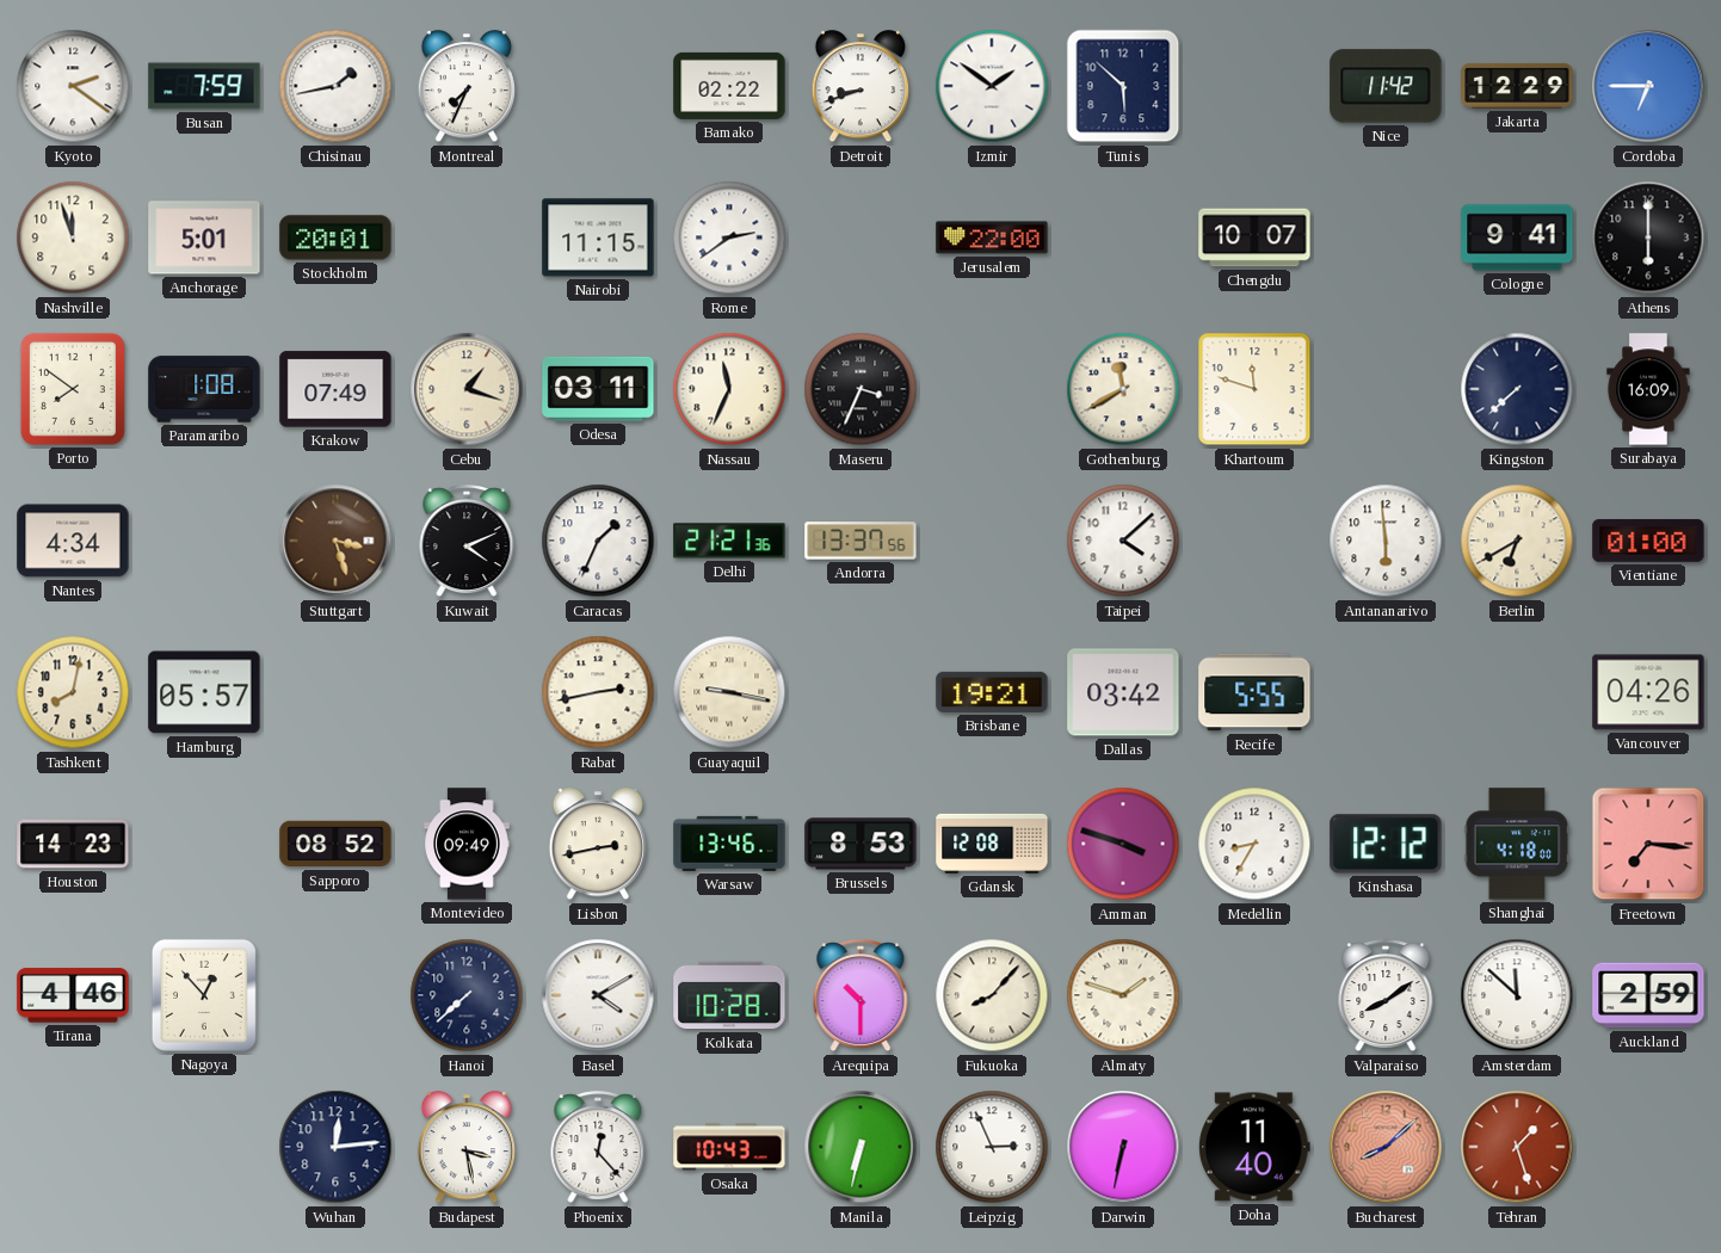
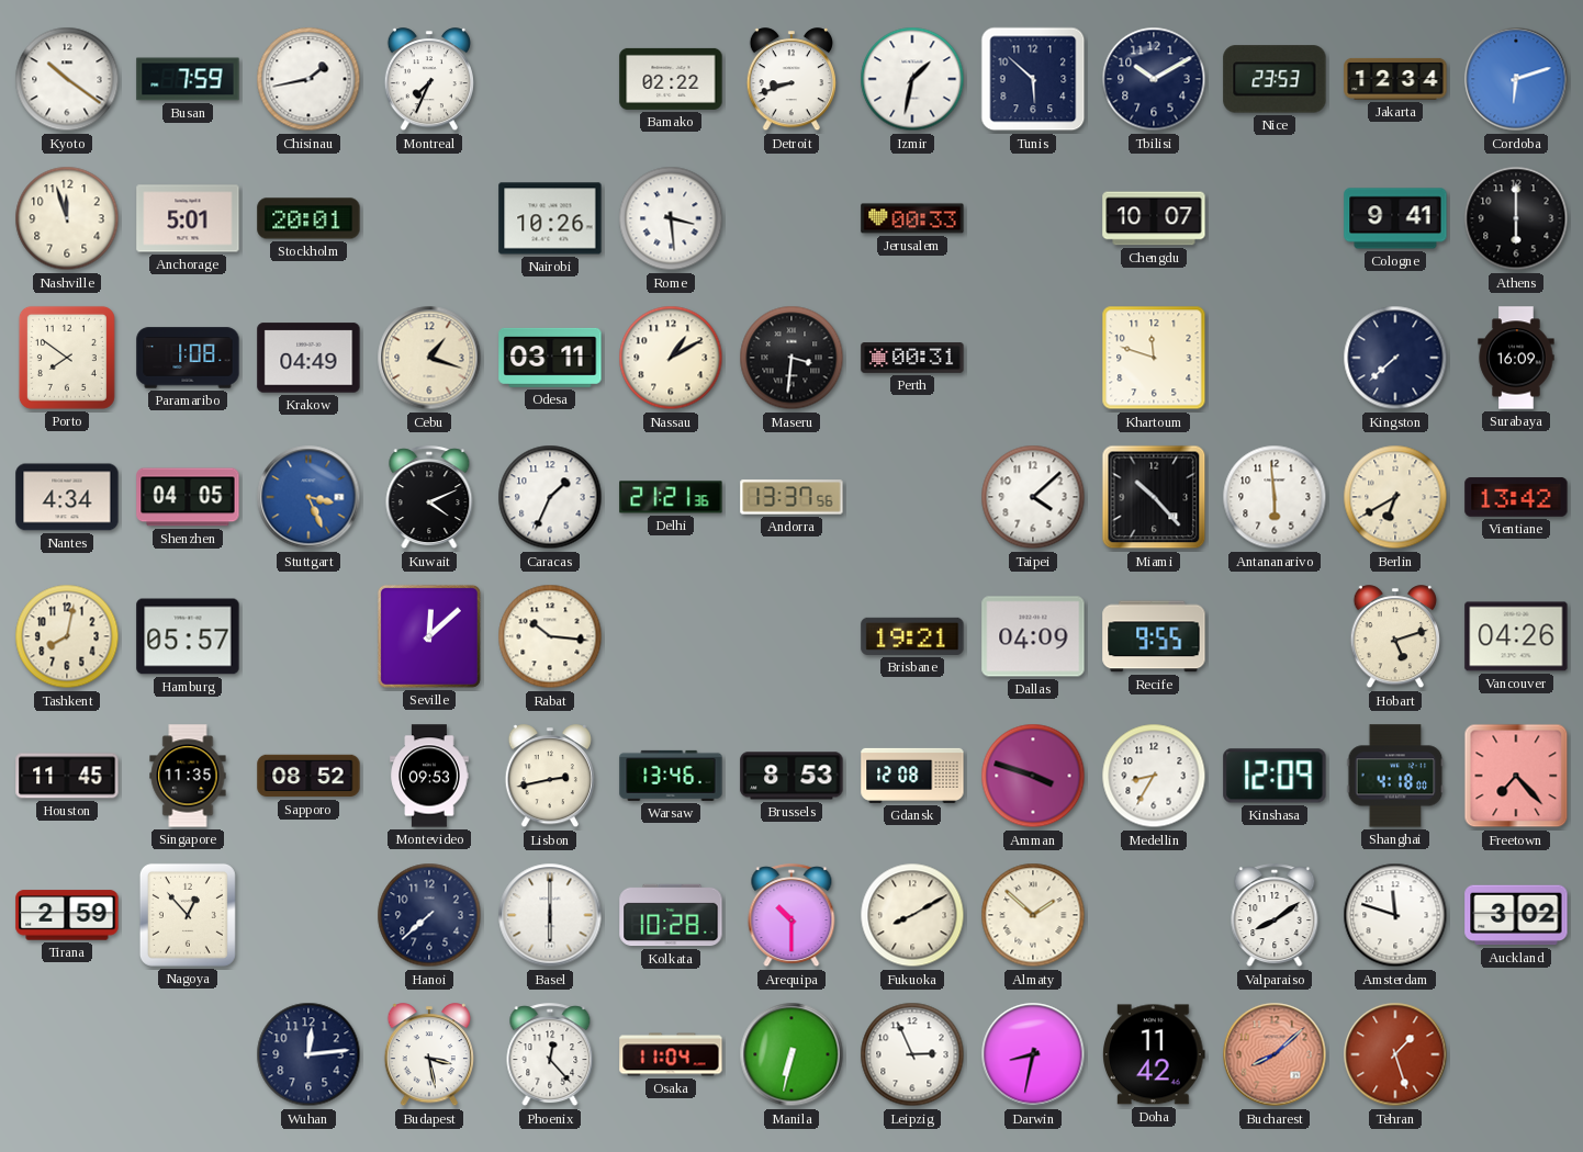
Kyoto: 2:21 -> 10:21 (67, 79)
Izmir: 1:51 -> 1:32 (912, 79)
Tbilisi: none -> 10:10 (1154, 79)
Nice: 11:42 -> 23:53 (1275, 79)
Jakarta: 12:29 -> 12:34 (1395, 79)
Cordoba: 6:45 -> 6:12 (1516, 79)
Nairobi: 11:15 -> 10:26 (550, 218)
Rome: 2:39 -> 3:29 (671, 218)
Jerusalem: 22:00 -> 00:33 (912, 218)
Krakow: 07:49 -> 04:49 (308, 358)
Nassau: 11:34 -> 1:10 (671, 358)
Maseru: 3:34 -> 3:31 (791, 358)
Perth: none -> 00:31 (912, 359)
Gothenburg: 11:40 -> none (1123, 389)
Shenzhen: none -> 04:05 (188, 497)
Stuttgart: 3:27 -> 3:26 (308, 497)
Stuttgart dial: brown -> blue (308, 497)
Miami: none -> 10:23 (1154, 497)
Vientiane: 01:00 -> 13:42 (1516, 497)
Seville: none -> 12:08 (429, 636)
Rabat: 2:43 -> 10:16 (550, 636)
Guayaquil: 9:17 -> none (729, 692)
Dallas: 03:42 -> 04:09 (1033, 636)
Recife: 5:55 -> 9:55 (1154, 636)
Hobart: none -> 5:12 (1394, 637)
Houston: 14:23 -> 11:45 (67, 776)
Singapore: none -> 11:35 (188, 776)
Montevideo: 09:49 -> 09:53 (429, 776)
Kinshasa: 12:12 -> 12:09 (1275, 776)
Freetown: 7:16 -> 7:23 (1516, 776)
Tirana: 4:46 -> 2:59 (67, 915)
Basel: 4:10 -> 6:00 (550, 915)
Fukuoka: 8:07 -> 8:10 (912, 915)
Almaty: 1:48 -> 1:52 (1033, 915)
Amsterdam: 11:52 -> 11:48 (1395, 915)
Auckland: 2:59 -> 3:02 (1516, 915)
Osaka: 10:43 -> 11:04 (671, 1054)
Darwin: 6:32 -> 8:32 (1033, 1054)
Doha: 11:40 -> 11:42 (1154, 1054)
